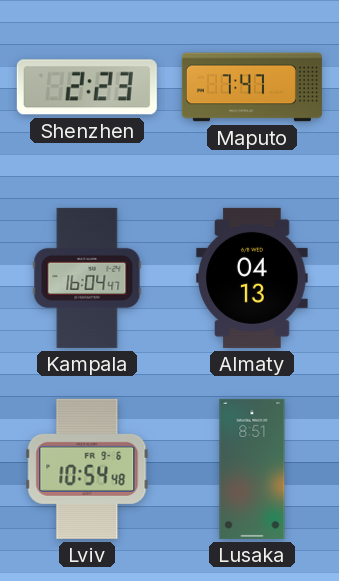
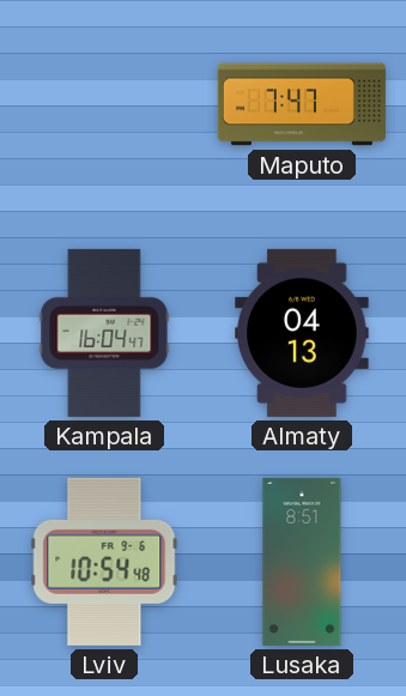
Shenzhen: 2:23 -> none (87, 87)
